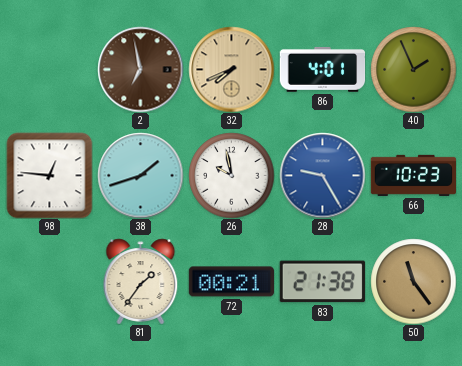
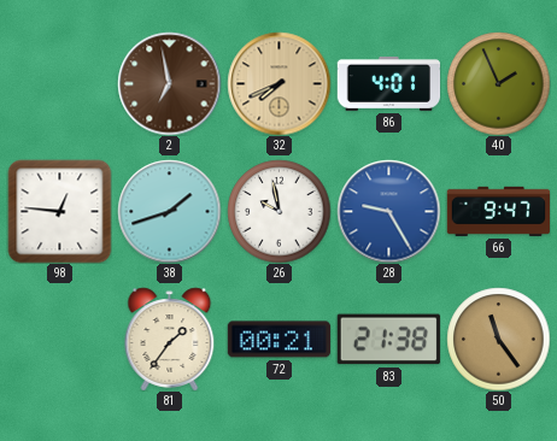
66: 10:23 -> 9:47 (498, 211)
